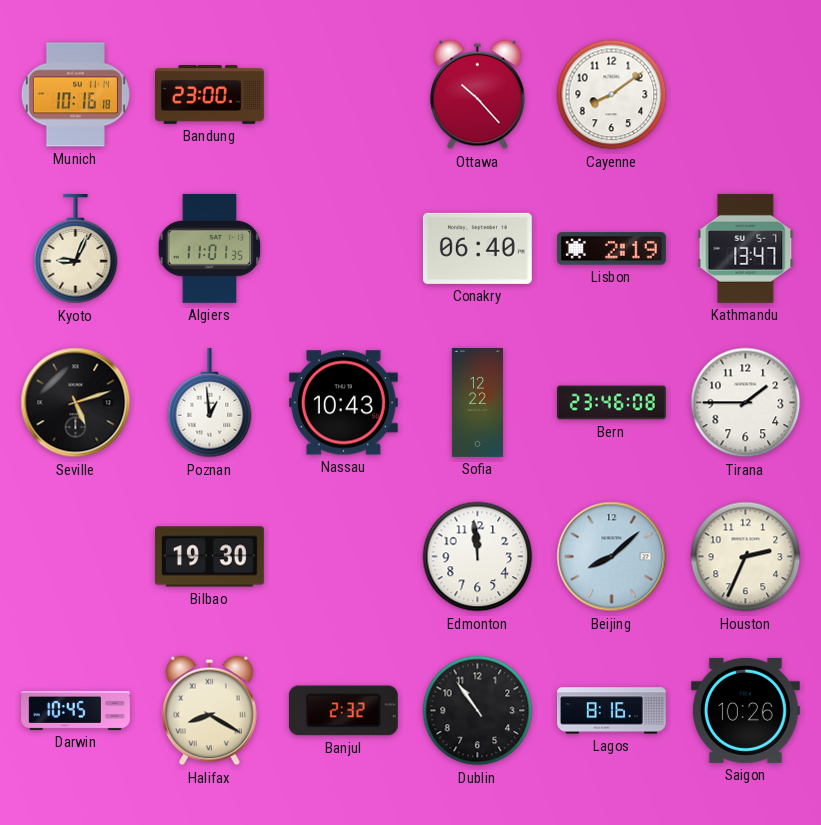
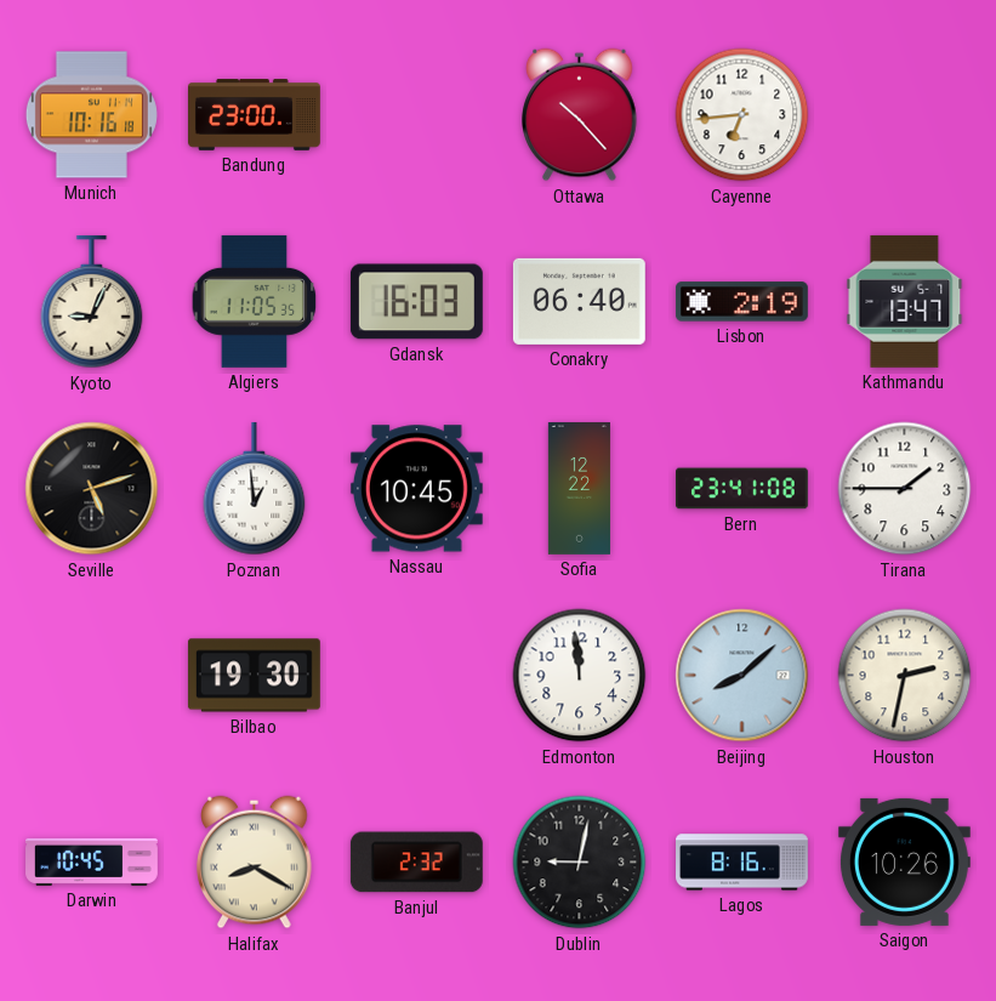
Cayenne: 8:09 -> 6:44 (742, 115)
Algiers: 11:01 -> 11:05 (255, 301)
Gdansk: none -> 16:03 (416, 302)
Nassau: 10:43 -> 10:45 (416, 489)
Bern: 23:46 -> 23:41 (741, 489)
Houston: 2:34 -> 2:32 (905, 676)
Dublin: 10:54 -> 9:02 (580, 863)
